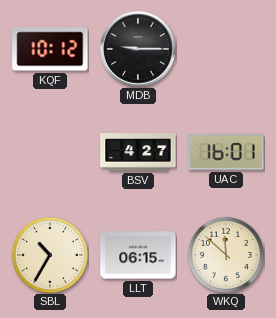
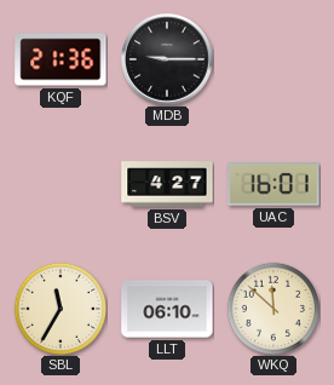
KQF: 10:12 -> 21:36 (61, 59)
SBL: 10:35 -> 11:35 (59, 308)
LLT: 06:15 -> 06:10 (167, 309)
